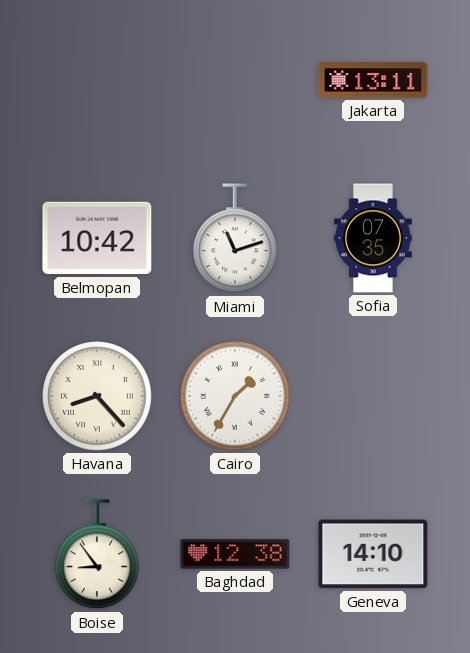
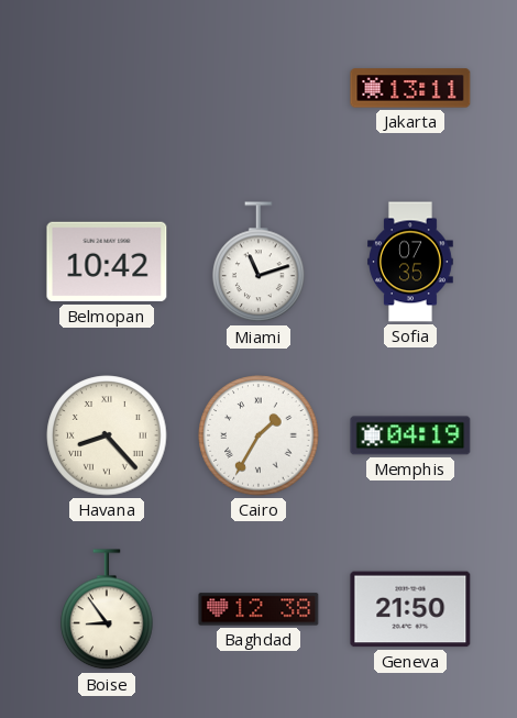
Memphis: none -> 04:19 (410, 435)
Geneva: 14:10 -> 21:50 (410, 609)
